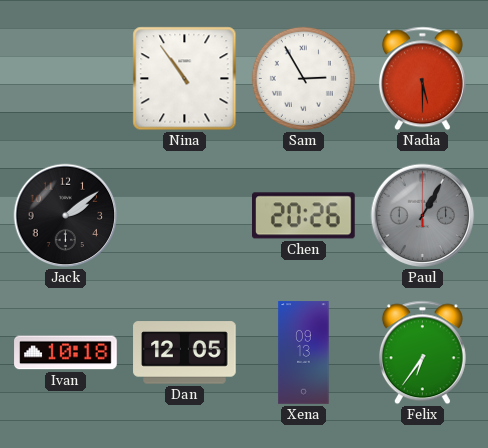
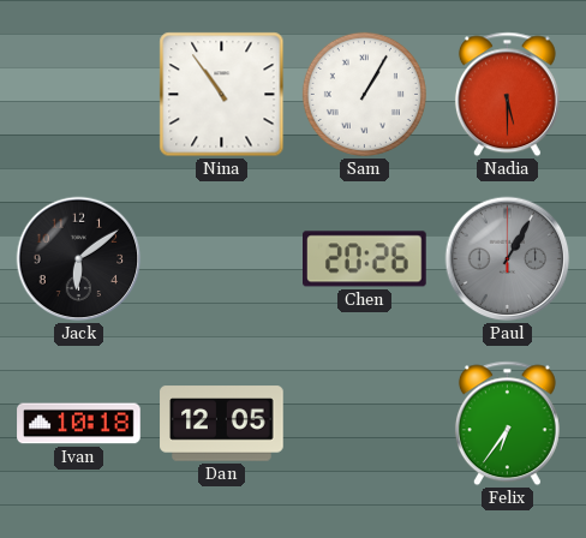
Sam: 2:55 -> 1:05 (364, 94)
Jack: 2:09 -> 6:09 (79, 259)
Xena: 09:13 -> none (304, 353)
